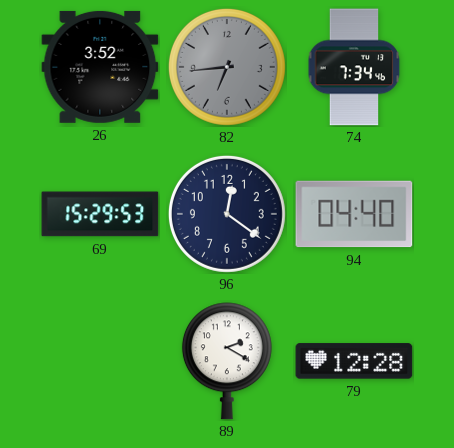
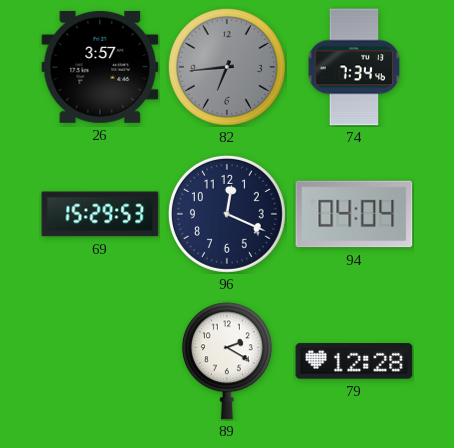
26: 3:52 -> 3:57 (100, 67)
96: 12:21 -> 12:19 (227, 214)
94: 04:40 -> 04:04 (354, 214)
